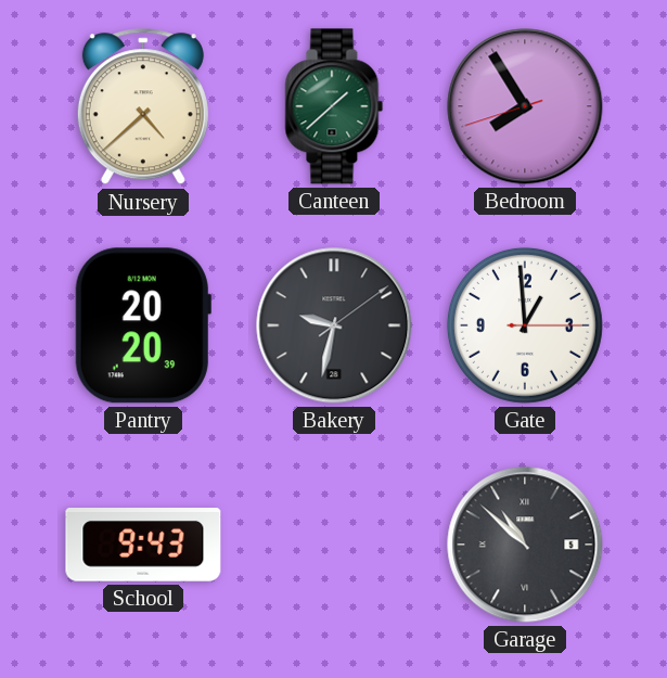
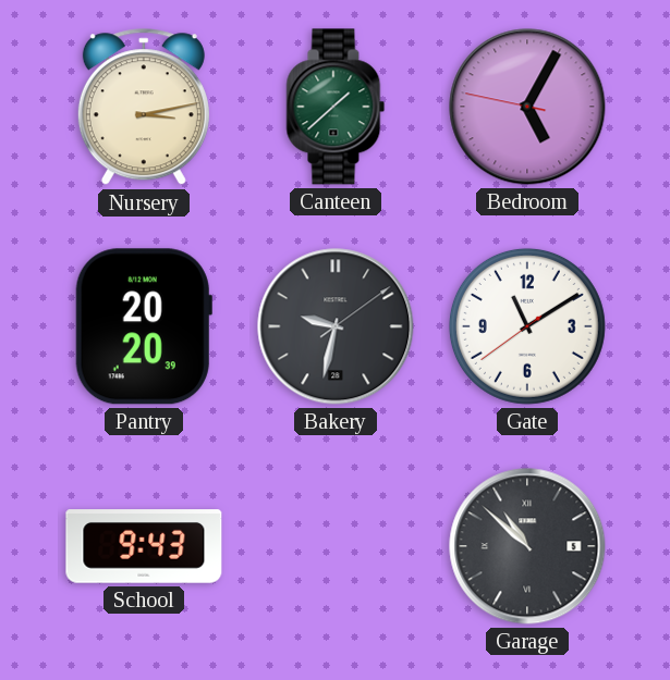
Nursery: 4:38 -> 3:13 (144, 108)
Bedroom: 7:54 -> 5:04 (527, 107)
Gate: 12:59 -> 11:09 (527, 326)
